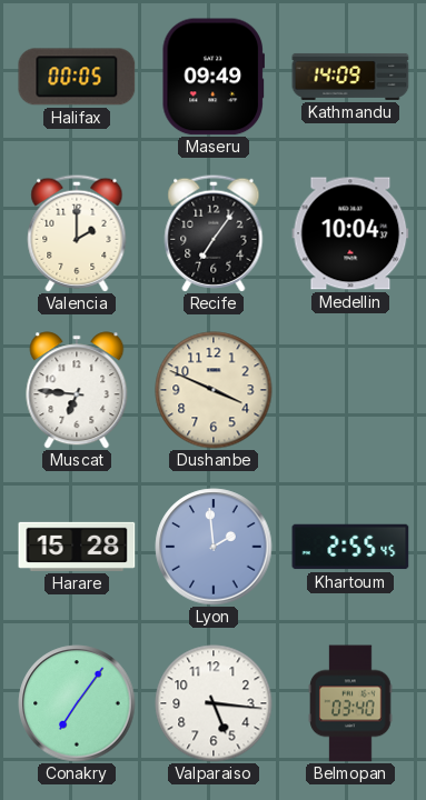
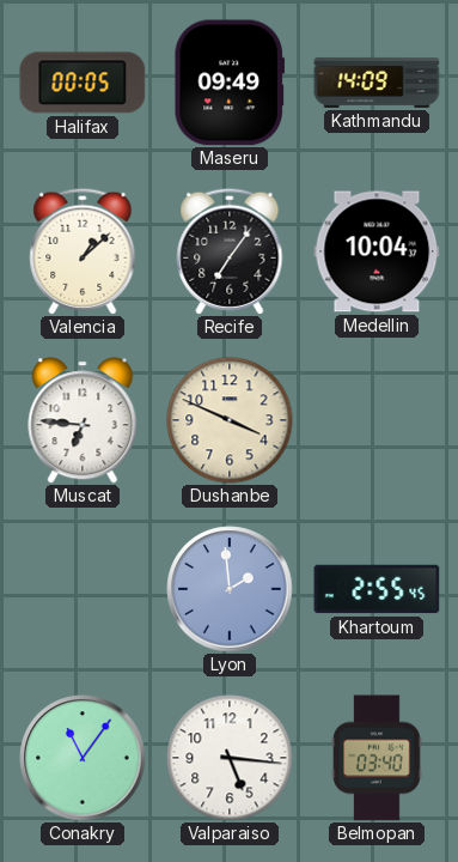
Valencia: 2:00 -> 1:08 (83, 251)
Harare: 15:28 -> none (77, 547)
Conakry: 7:06 -> 11:06 (83, 758)
